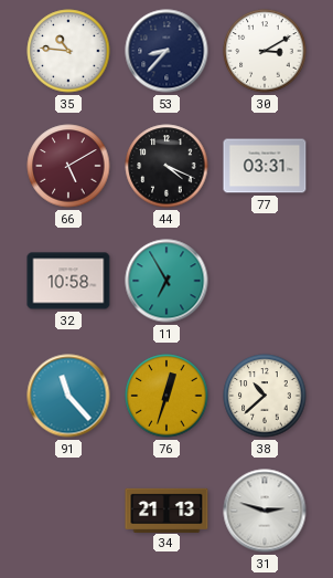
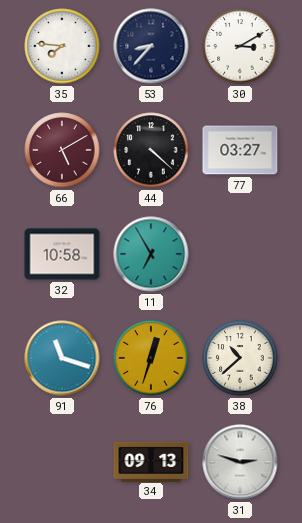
35: 10:46 -> 7:46 (62, 46)
44: 4:19 -> 4:22 (151, 150)
77: 03:31 -> 03:27 (240, 150)
91: 11:23 -> 11:18 (62, 358)
34: 21:13 -> 09:13 (151, 461)
